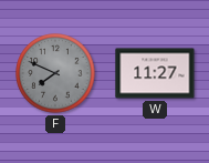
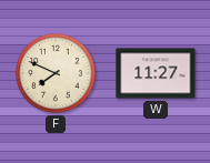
F dial: grey -> cream (56, 73)
